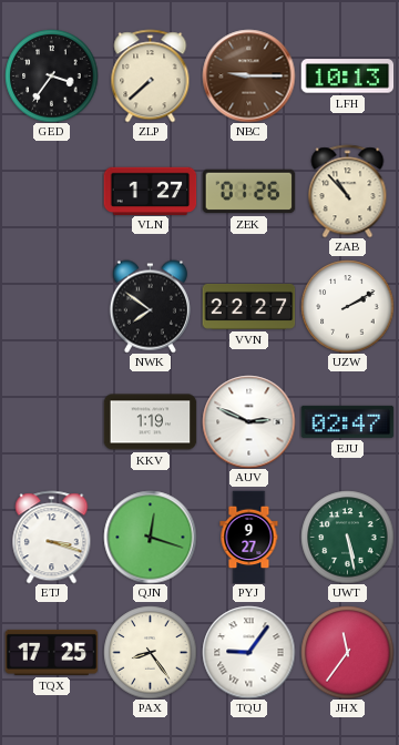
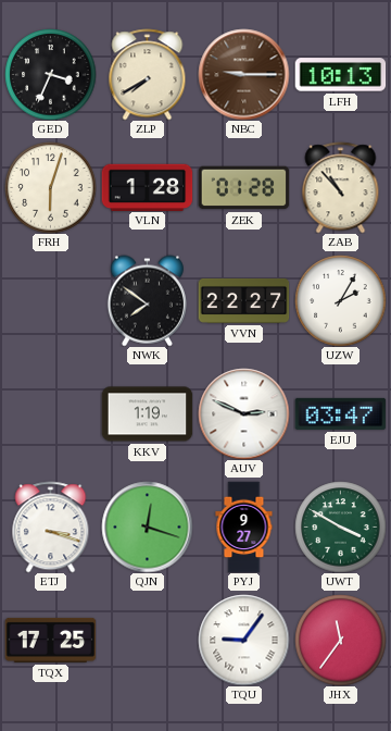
GED: 3:36 -> 3:34 (50, 74)
ZLP: 7:38 -> 7:40 (148, 74)
FRH: none -> 6:03 (50, 187)
VLN: 1:27 -> 1:28 (147, 187)
ZEK: 01:26 -> 01:28 (243, 188)
UZW: 2:10 -> 2:05 (340, 300)
EJU: 02:47 -> 03:47 (340, 413)
UWT: 5:28 -> 3:50 (340, 526)
PAX: 8:24 -> none (150, 652)
